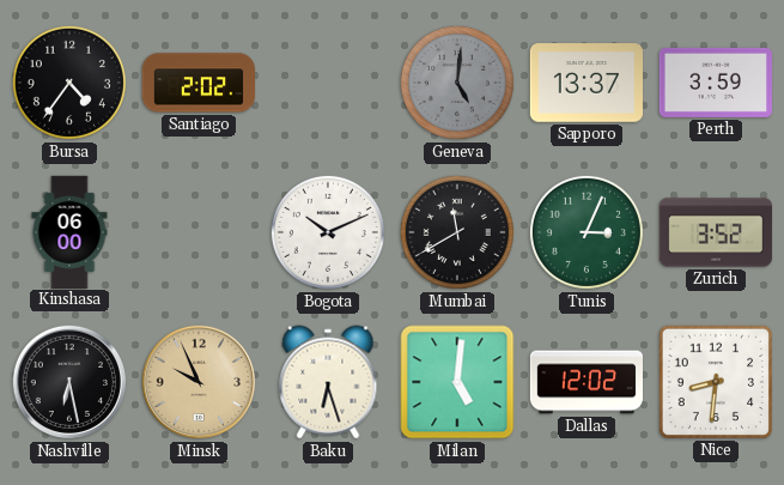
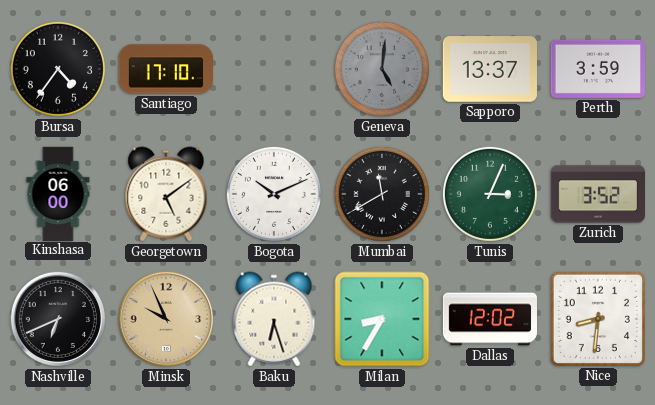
Santiago: 2:02 -> 17:10 (165, 69)
Georgetown: none -> 5:09 (166, 194)
Nashville: 6:28 -> 6:41 (58, 319)
Milan: 5:01 -> 8:35 (382, 319)
